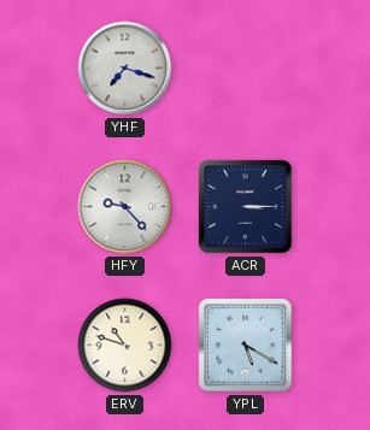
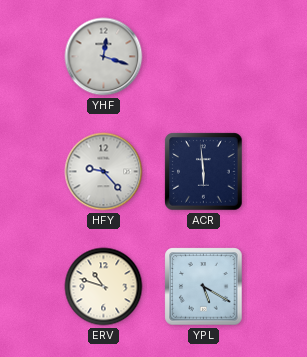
YHF: 7:18 -> 12:18 (104, 57)
ACR: 3:15 -> 5:59 (204, 172)
